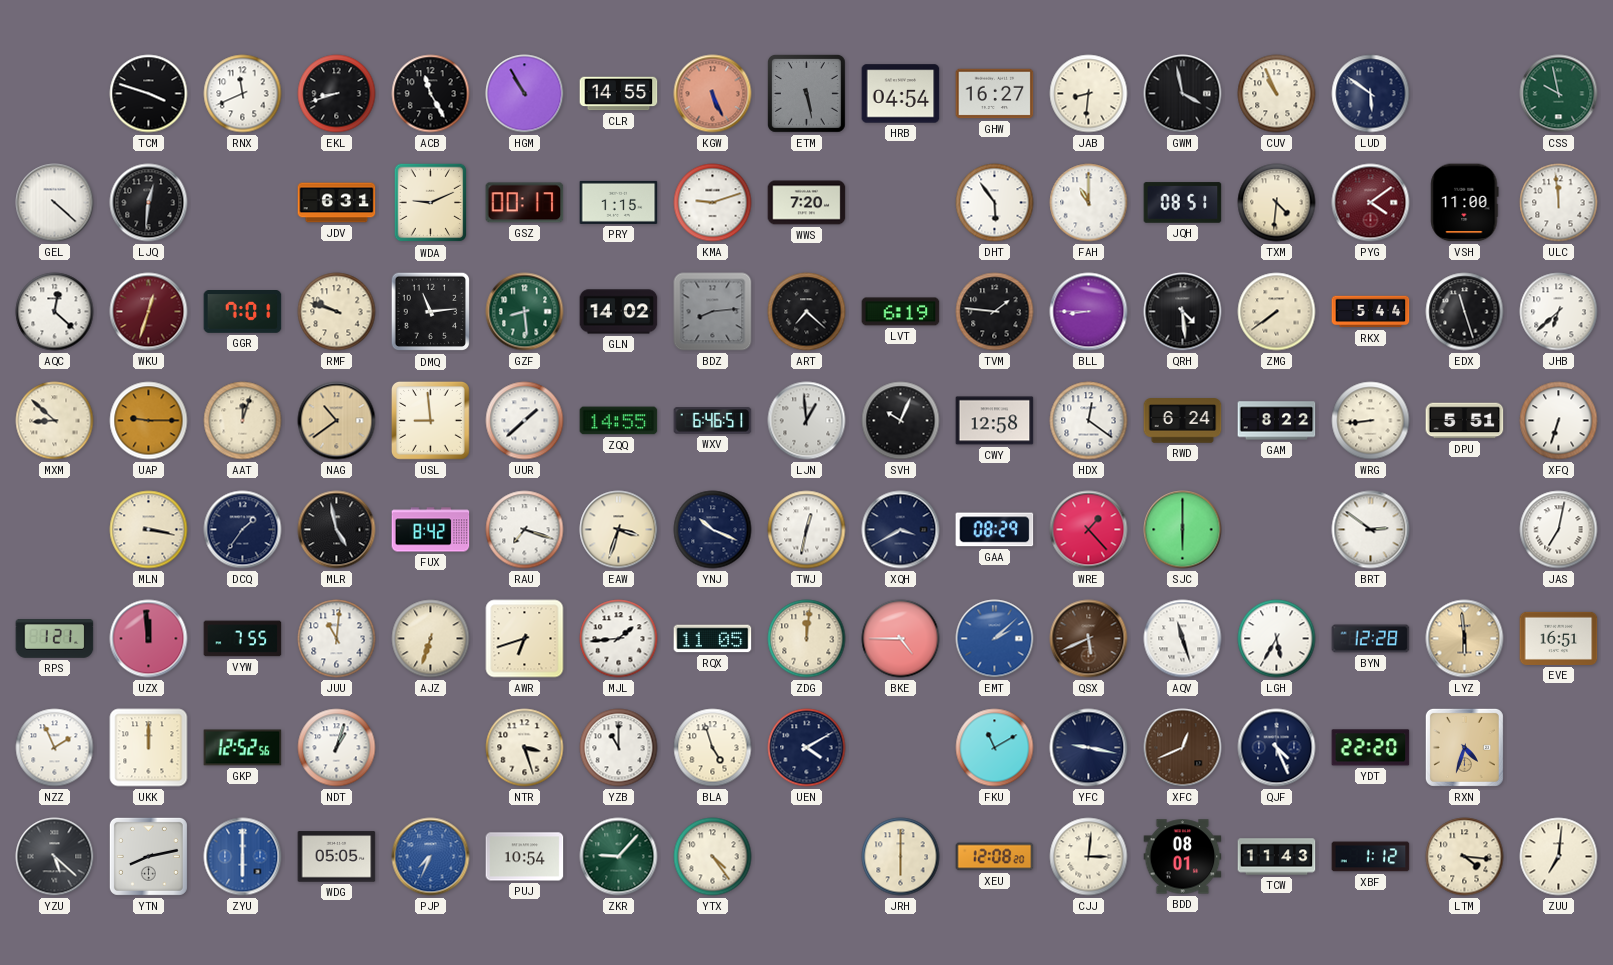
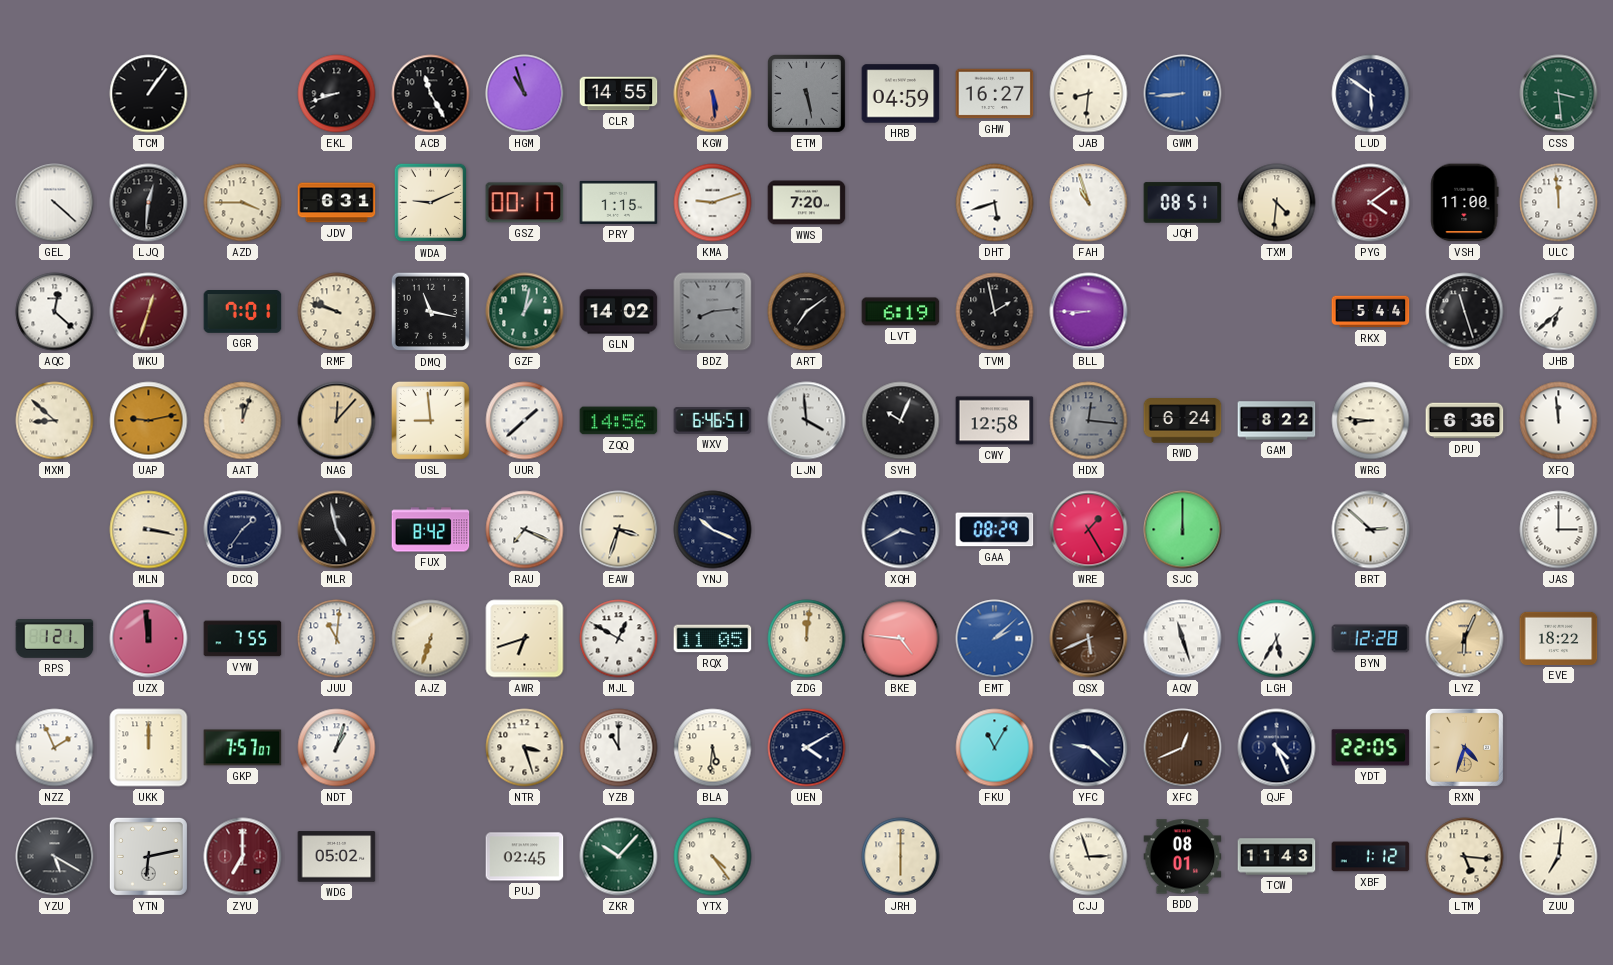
TCM: 3:48 -> 1:06 (149, 94)
RNX: 11:41 -> none (243, 94)
HGM: 10:55 -> 10:57 (525, 94)
KGW: 5:26 -> 5:29 (713, 94)
HRB: 04:54 -> 04:59 (901, 94)
GWM: 3:58 -> 8:44 (1183, 94)
GWM dial: black -> blue (1183, 94)
CUV: 10:56 -> none (1277, 94)
CSS: 9:58 -> 3:29 (1559, 94)
AZD: none -> 3:45 (243, 203)
DHT: 5:54 -> 5:42 (995, 203)
FAH: 11:00 -> 10:57 (1089, 203)
DMQ: 11:14 -> 11:17 (431, 312)
GZF: 8:29 -> 1:02 (525, 312)
ART: 7:22 -> 7:09 (807, 312)
TVM: 1:46 -> 1:58 (995, 312)
QRH: 4:29 -> none (1183, 312)
ZMG: 7:39 -> none (1277, 312)
UAP: 9:15 -> 9:13 (149, 421)
NAG: 10:39 -> 12:07 (337, 421)
ZQQ: 14:55 -> 14:56 (619, 421)
LJN: 12:59 -> 3:59 (807, 421)
HDX: 12:21 -> 12:16 (1089, 421)
HDX dial: white -> grey (1089, 421)
WRG: 8:44 -> 8:46 (1371, 421)
DPU: 5:51 -> 6:36 (1465, 421)
XFQ: 6:33 -> 11:59 (1559, 421)
RAU: 7:18 -> 7:19 (525, 530)
TWJ: 12:32 -> none (807, 530)
WRE: 1:23 -> 1:25 (1089, 530)
SJC: 6:00 -> 12:00 (1183, 530)
BRT: 2:51 -> 2:52 (1371, 530)
JAS: 7:02 -> 3:00 (1559, 530)
MJL: 1:44 -> 12:50 (619, 639)
BKE: 4:45 -> 4:46 (901, 639)
LYZ: 5:59 -> 6:04 (1465, 639)
EVE: 16:51 -> 18:22 (1559, 638)
GKP: 12:52 -> 7:57 (243, 748)
BLA: 4:57 -> 5:31 (713, 748)
FKU: 11:10 -> 11:05 (995, 748)
YFC: 9:17 -> 9:22 (1089, 748)
YDT: 22:20 -> 22:05 (1371, 748)
YZU: 5:22 -> 5:20 (55, 857)
YTN: 8:13 -> 6:13 (148, 856)
ZYU: 6:00 -> 7:00 (243, 857)
ZYU dial: blue -> burgundy (243, 857)
WDG: 05:05 -> 05:02 (337, 857)
PJP: 7:34 -> none (431, 857)
PUJ: 10:54 -> 02:45 (525, 857)
ZKR: 9:07 -> 10:07 (619, 857)
XEU: 12:08 -> none (995, 857)
CJJ: 3:01 -> 2:57 (1089, 857)
LTM: 4:16 -> 5:16 (1465, 857)
